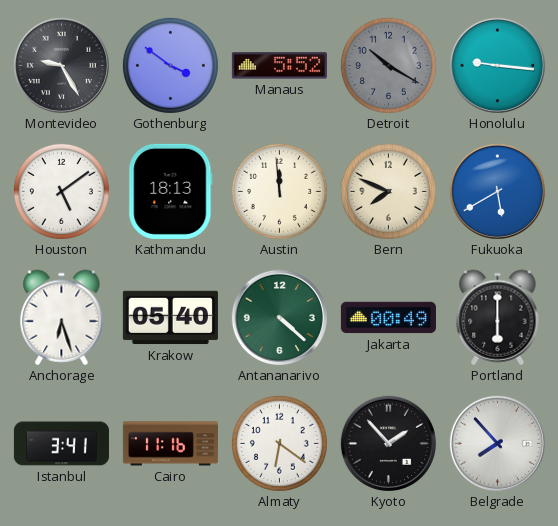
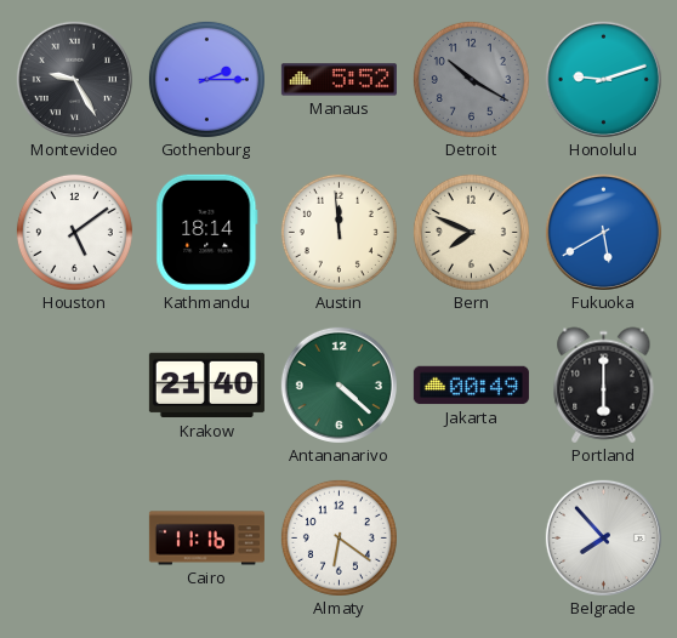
Gothenburg: 3:51 -> 2:15 (206, 79)
Honolulu: 9:16 -> 9:12 (603, 79)
Kathmandu: 18:13 -> 18:14 (207, 232)
Anchorage: 6:27 -> none (62, 318)
Krakow: 05:40 -> 21:40 (206, 386)
Istanbul: 3:41 -> none (61, 444)
Kyoto: 1:53 -> none (388, 443)
